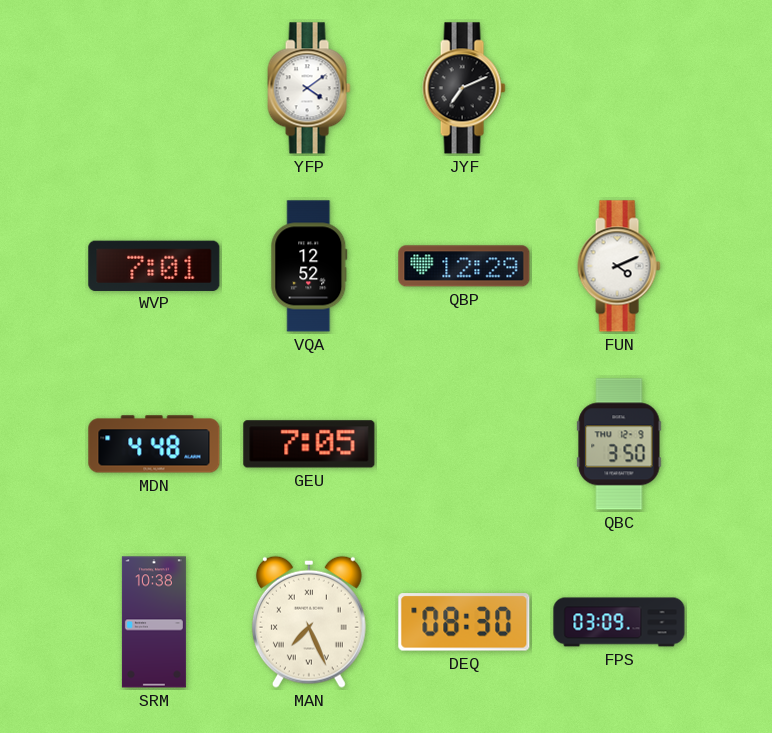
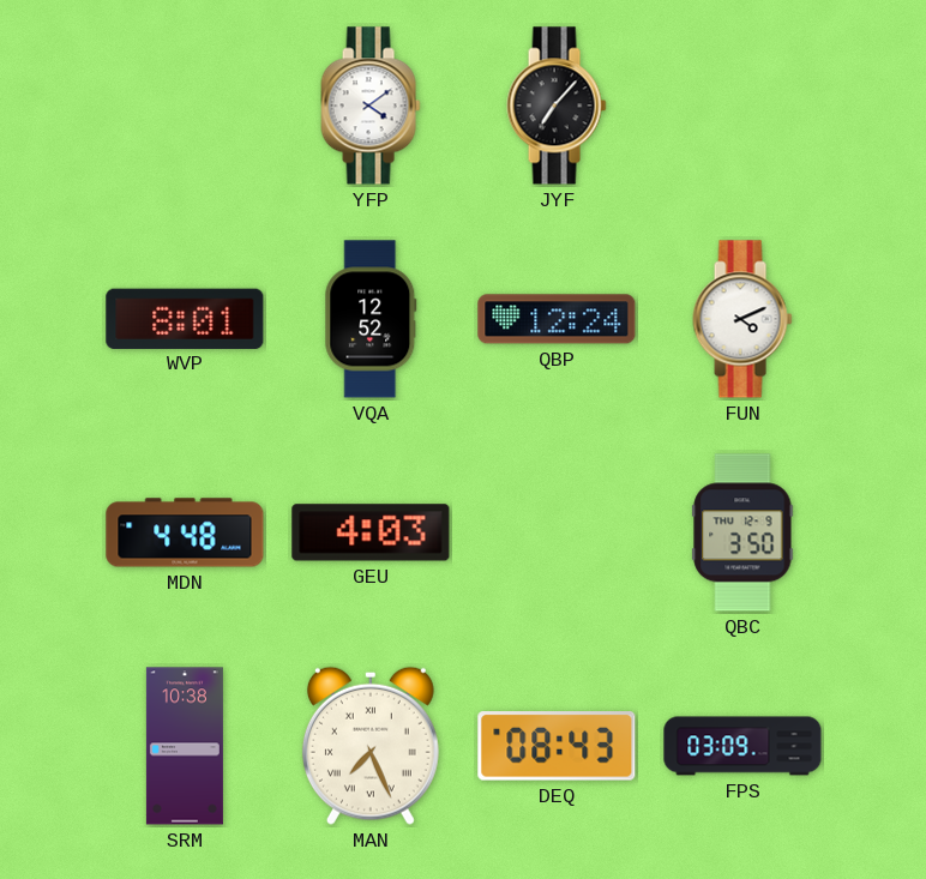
JYF: 7:11 -> 7:07 (557, 106)
WVP: 7:01 -> 8:01 (185, 318)
QBP: 12:29 -> 12:24 (557, 319)
GEU: 7:05 -> 4:03 (371, 532)
DEQ: 08:30 -> 08:43 (557, 746)
